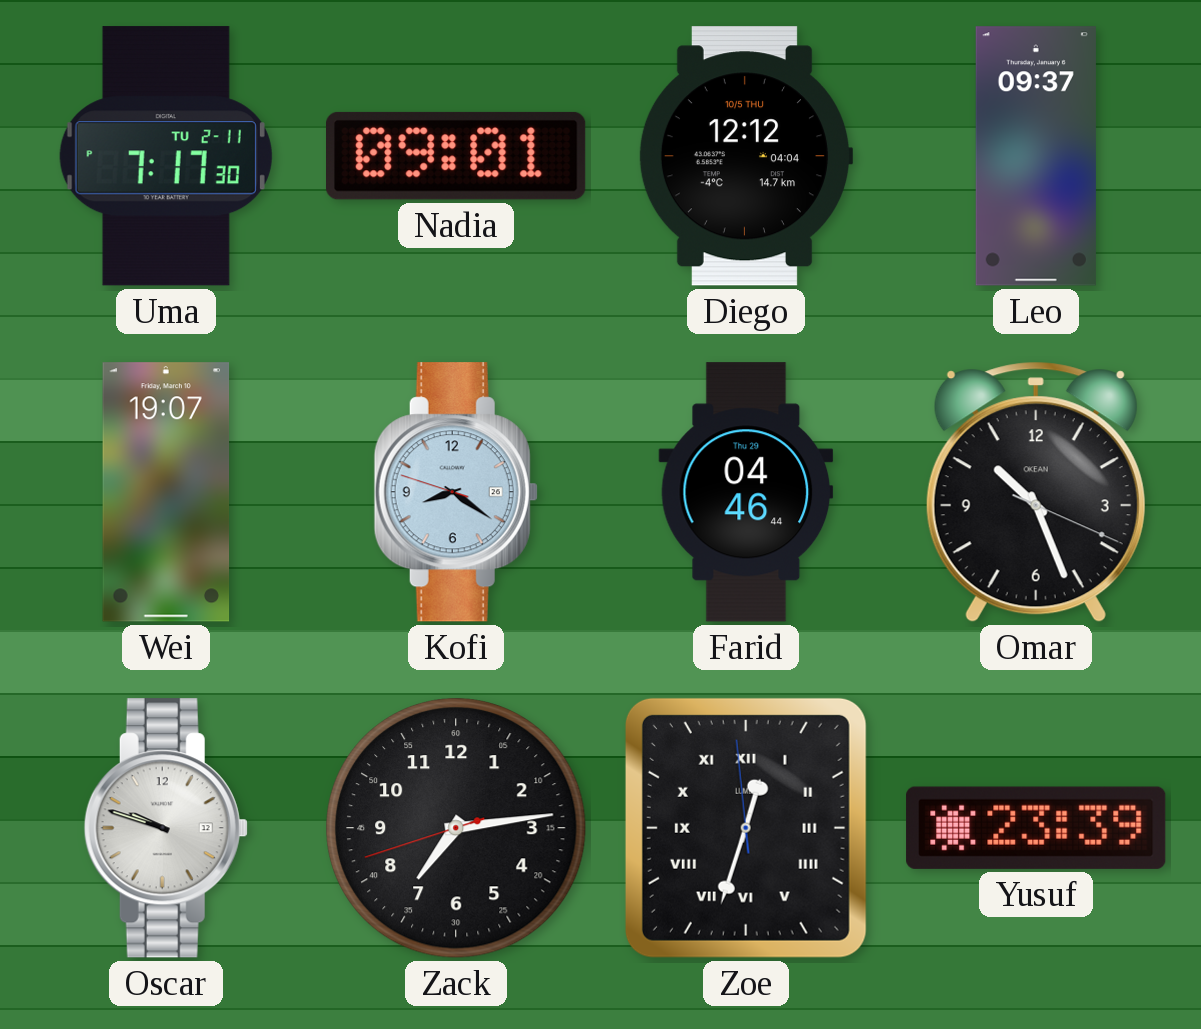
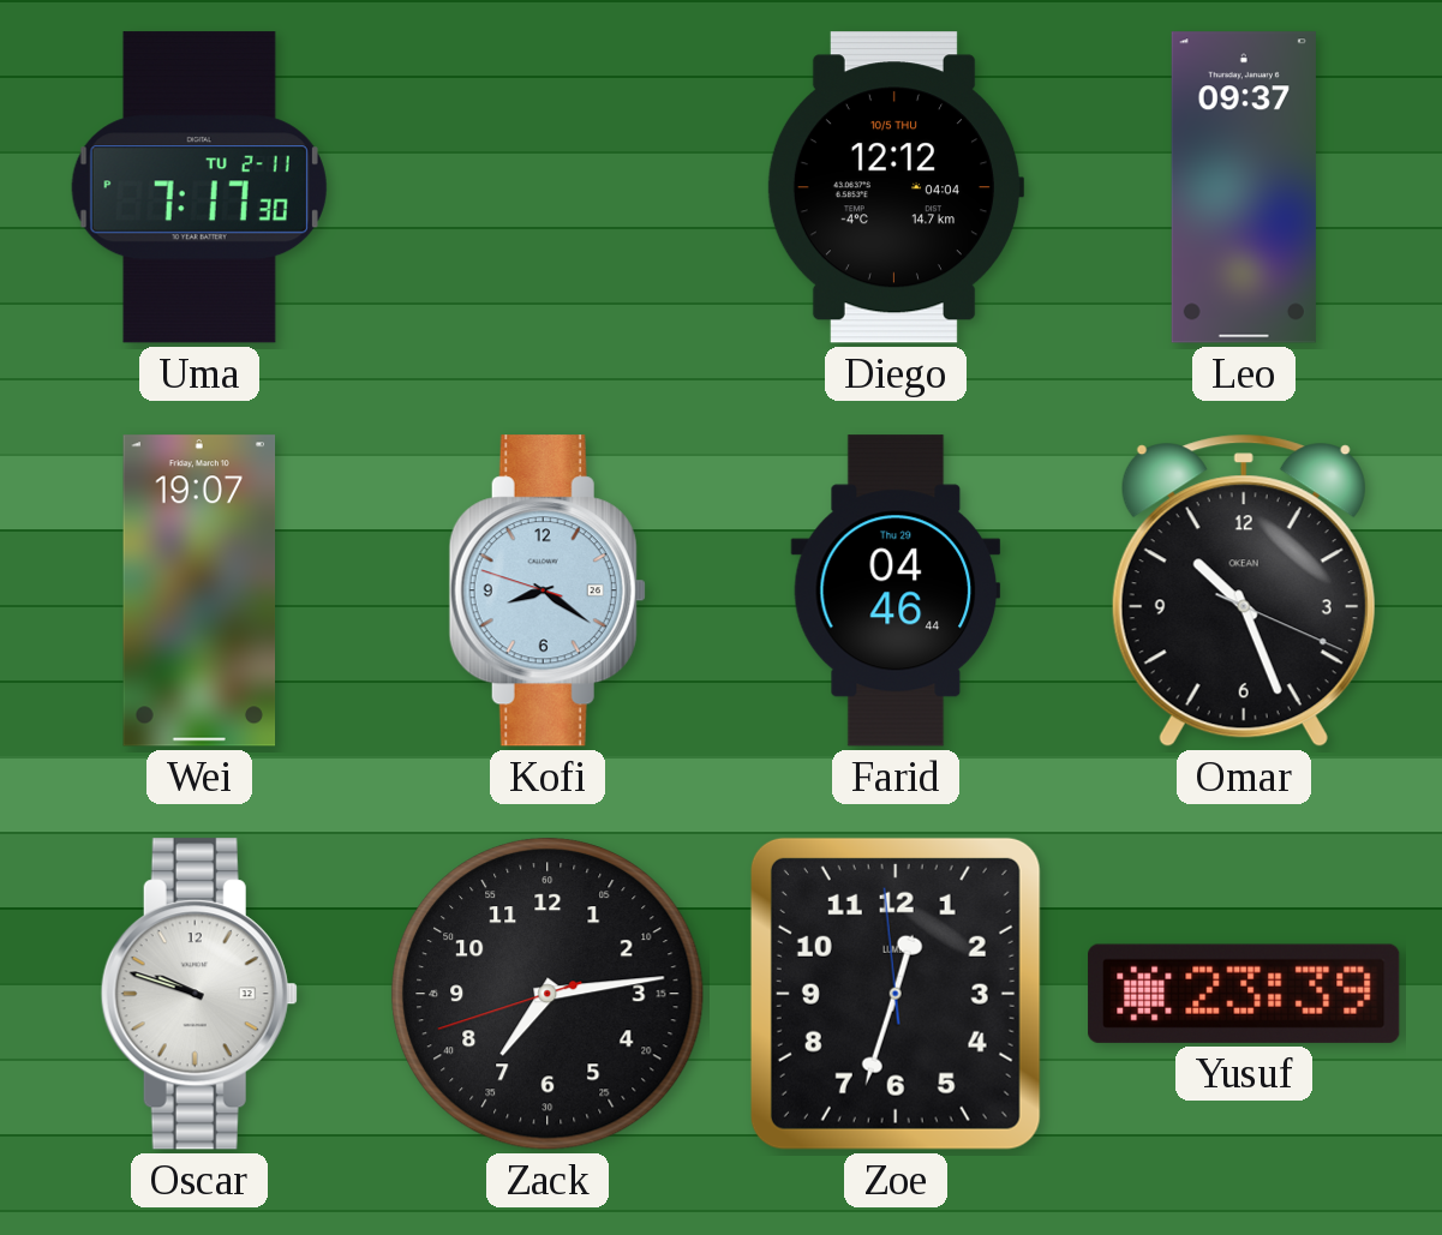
Nadia: 09:01 -> none (457, 156)
Zoe numerals: Roman -> Arabic (896, 994)
